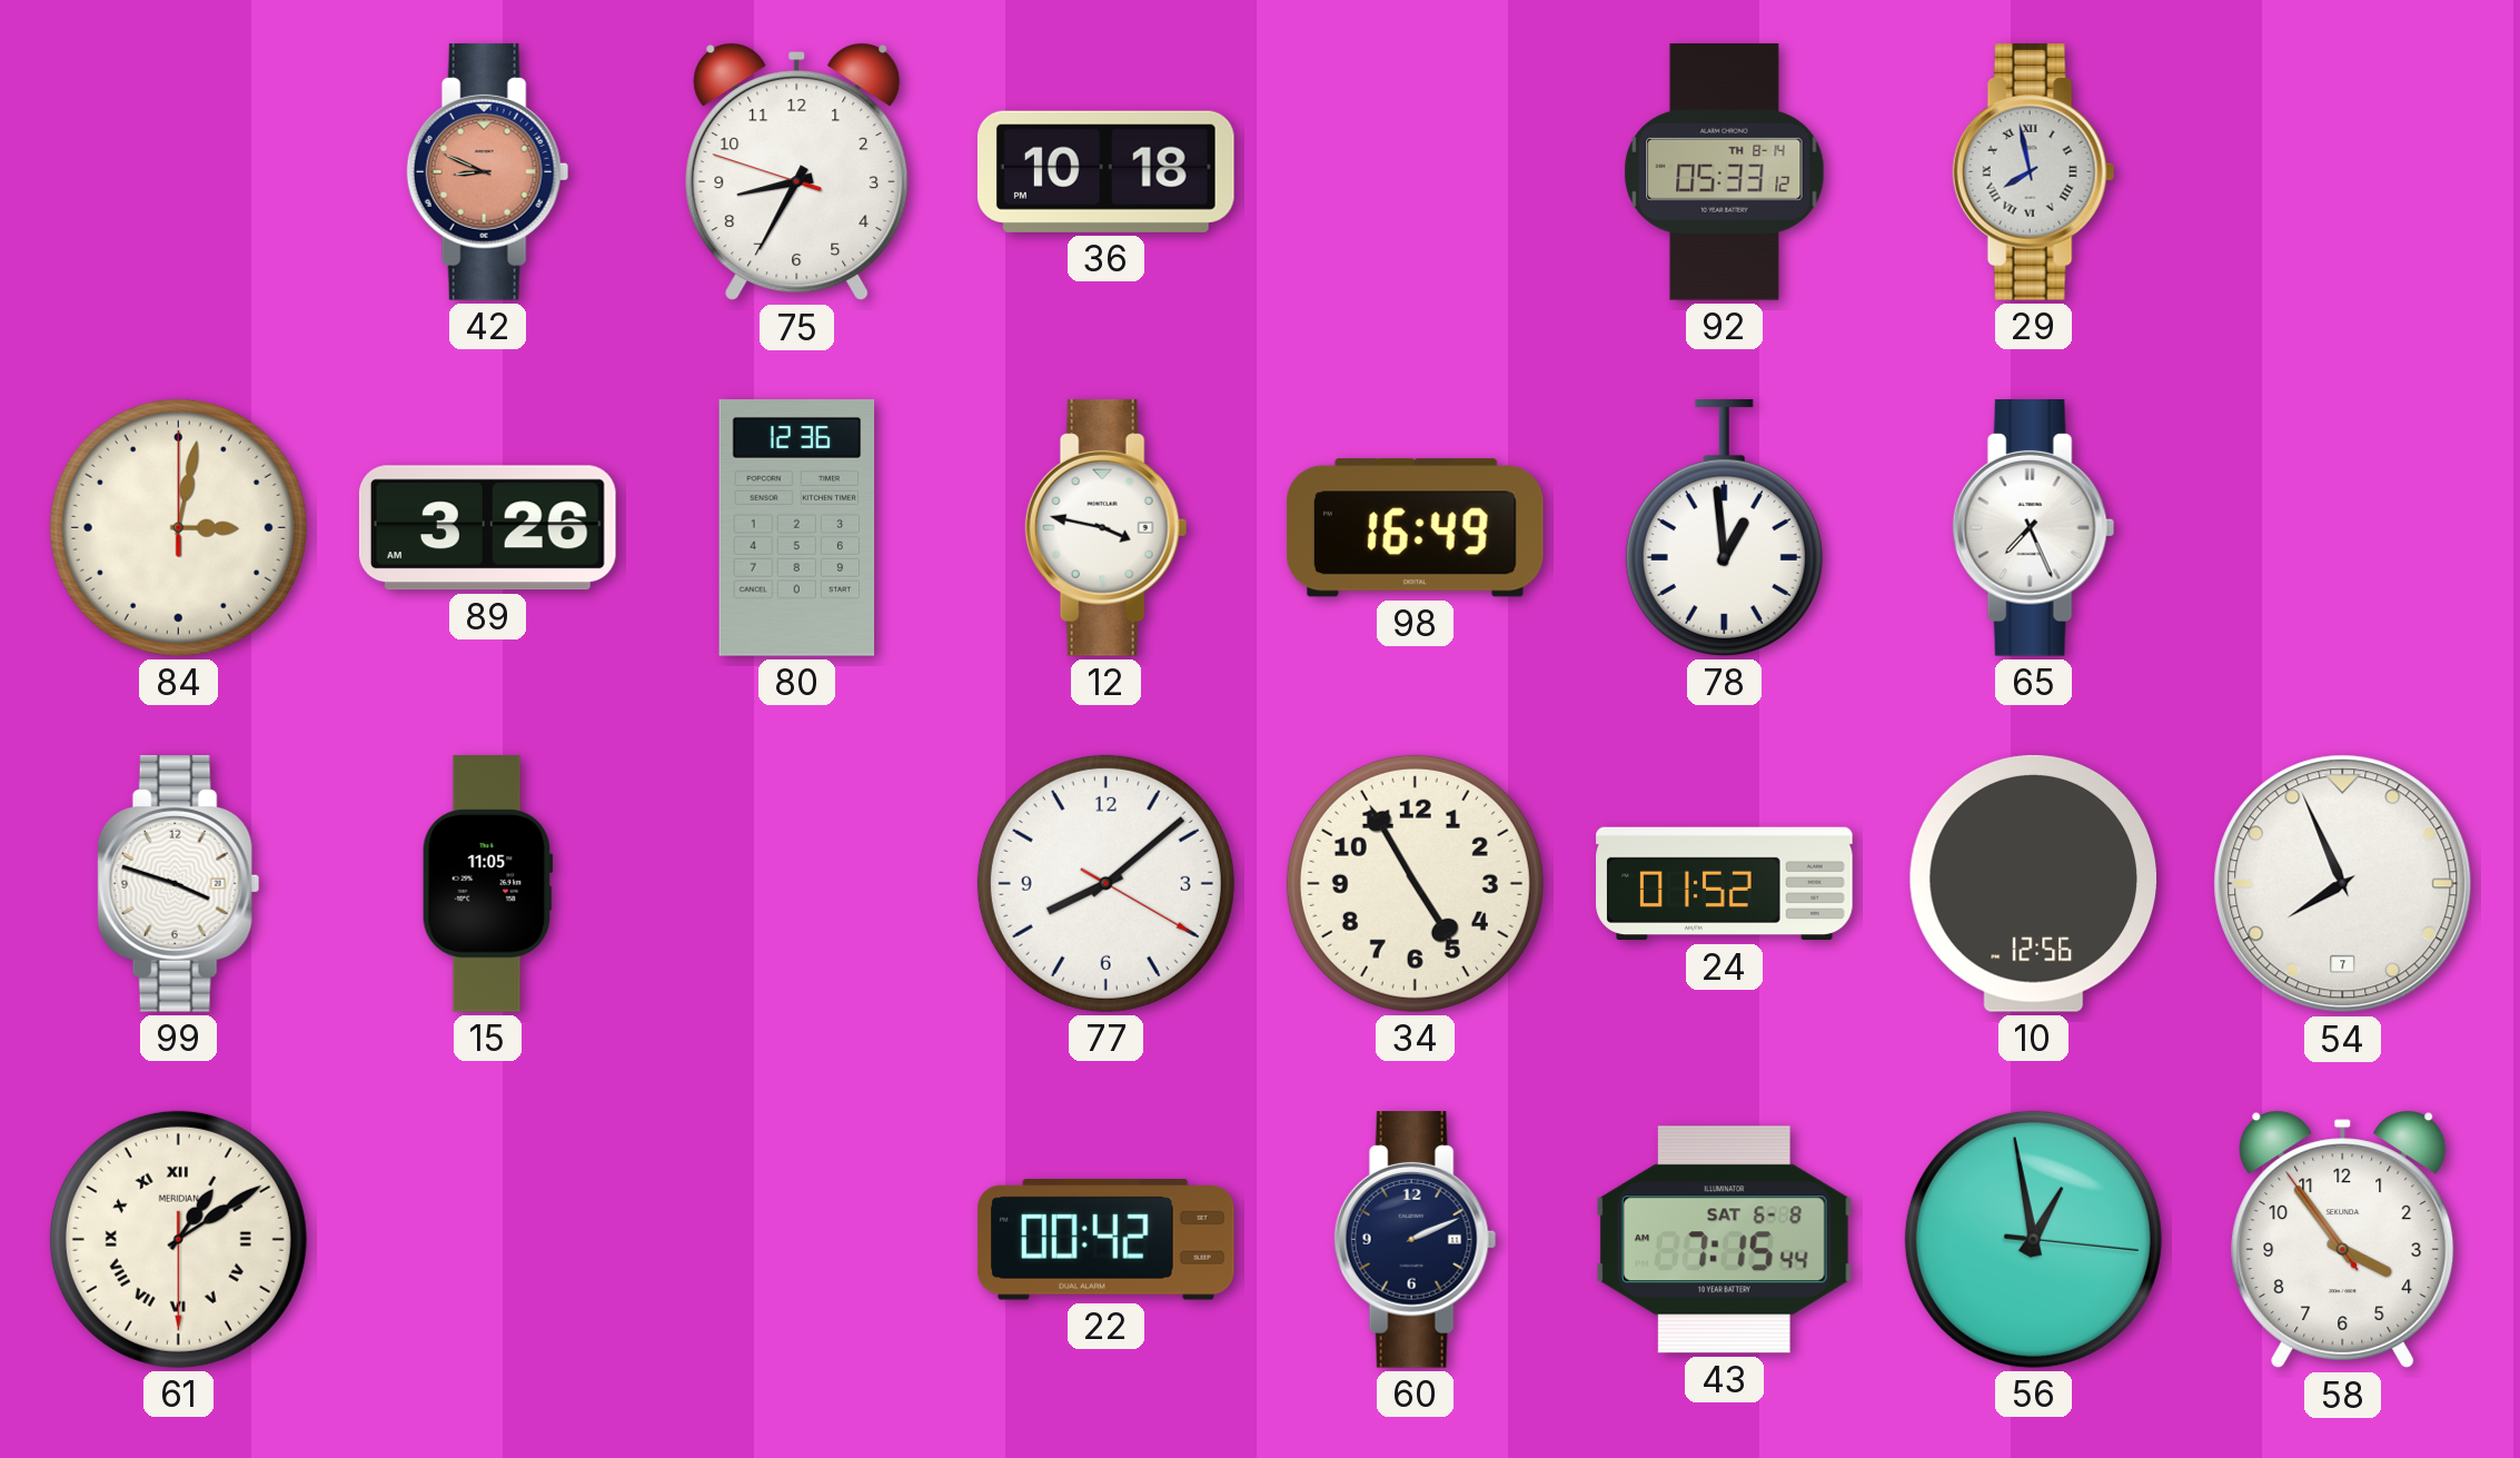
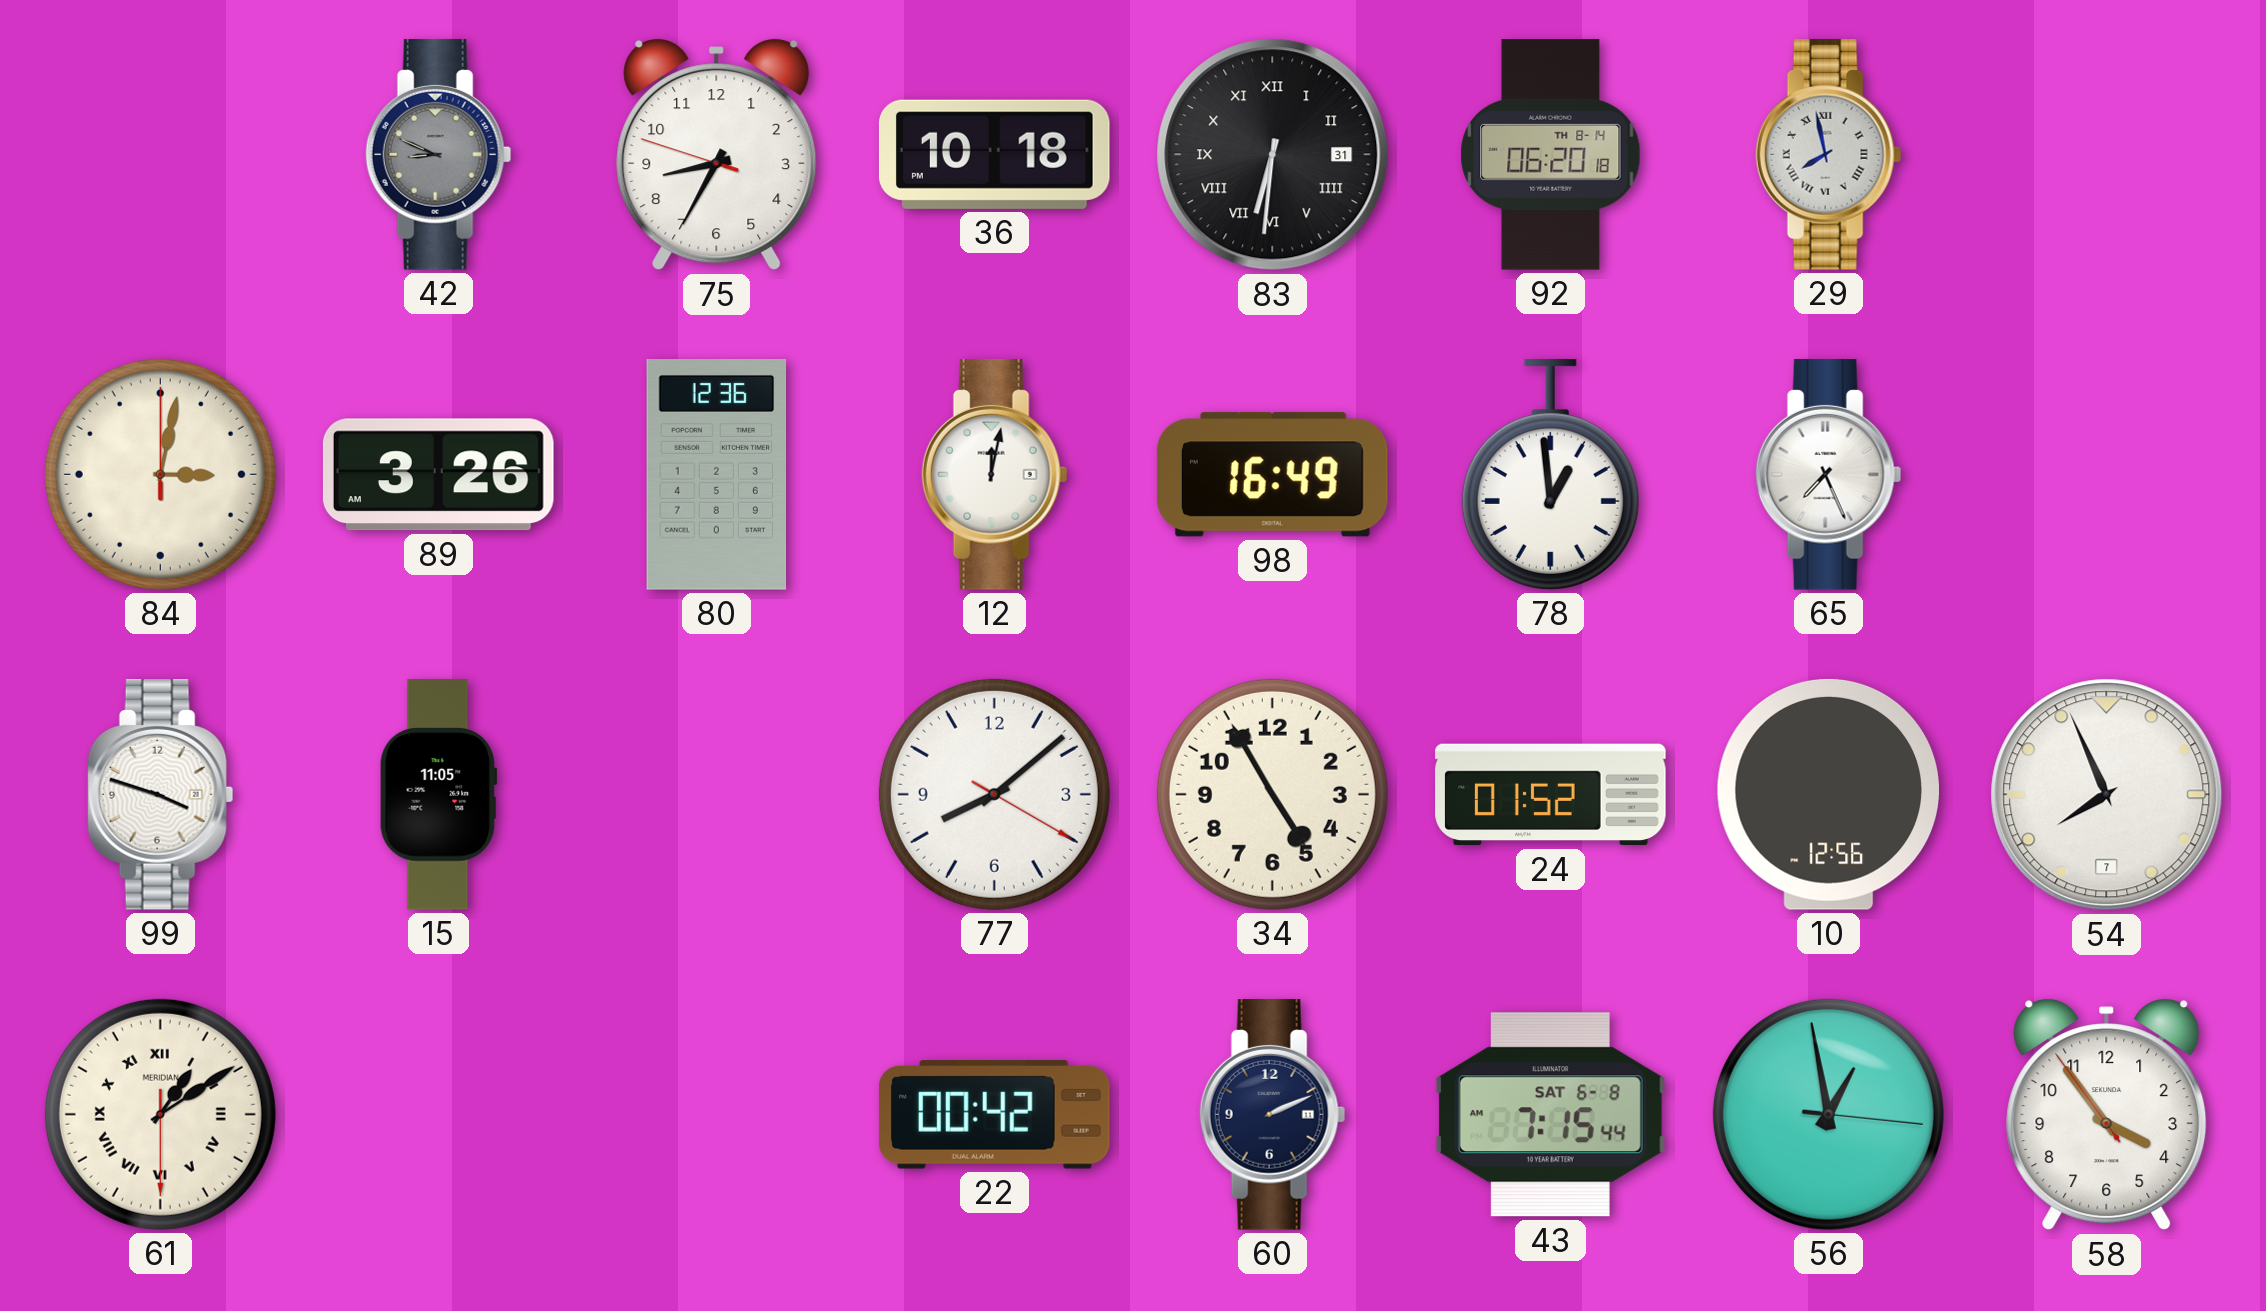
42 dial: salmon -> grey (439, 155)
83: none -> 6:31 (1273, 155)
92: 05:33 -> 06:20 (1551, 155)
12: 3:47 -> 12:02 (995, 475)
